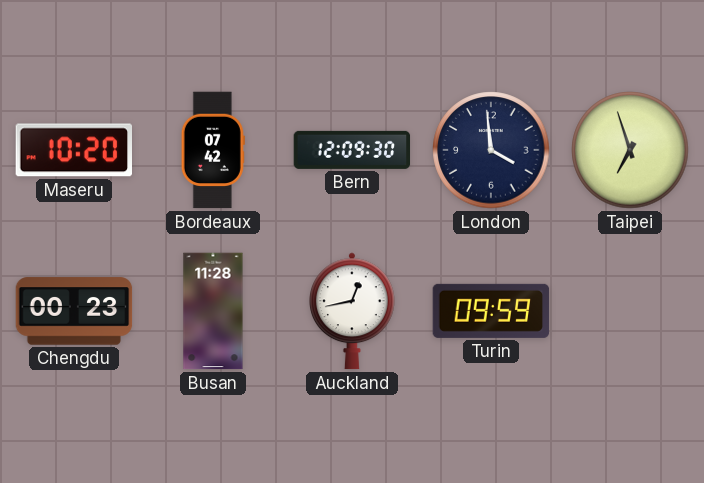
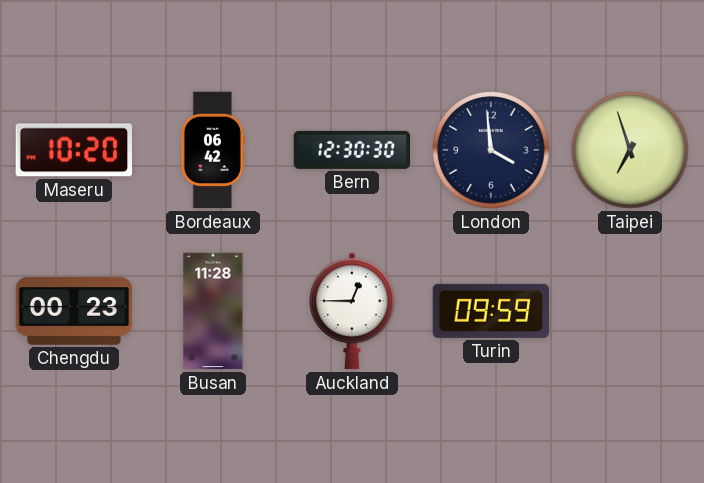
Bordeaux: 07:42 -> 06:42 (213, 150)
Bern: 12:09 -> 12:30 (352, 150)
Auckland: 12:43 -> 12:45 (353, 311)
